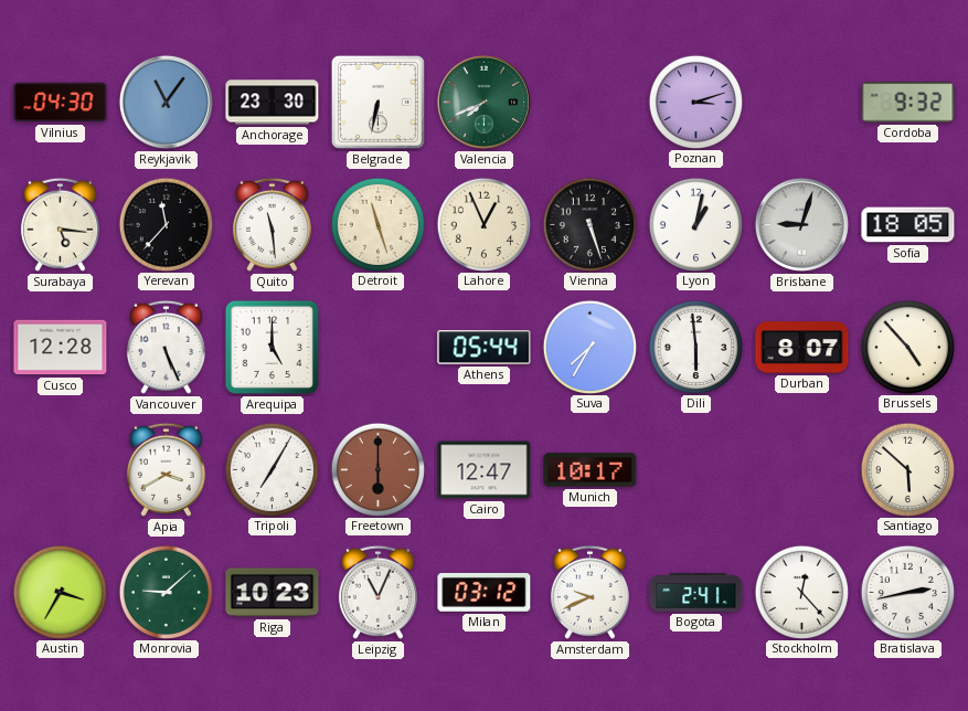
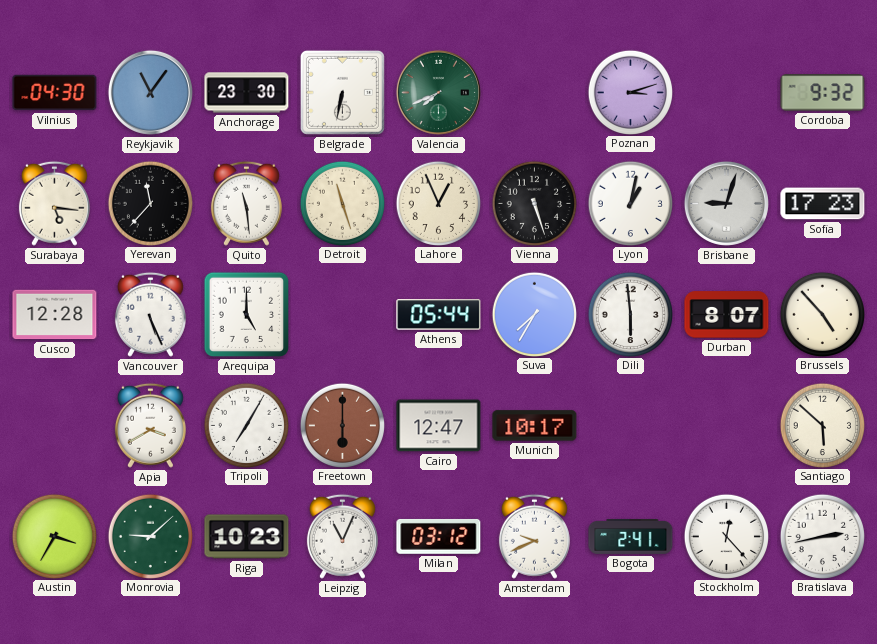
Sofia: 18:05 -> 17:23 (823, 204)
